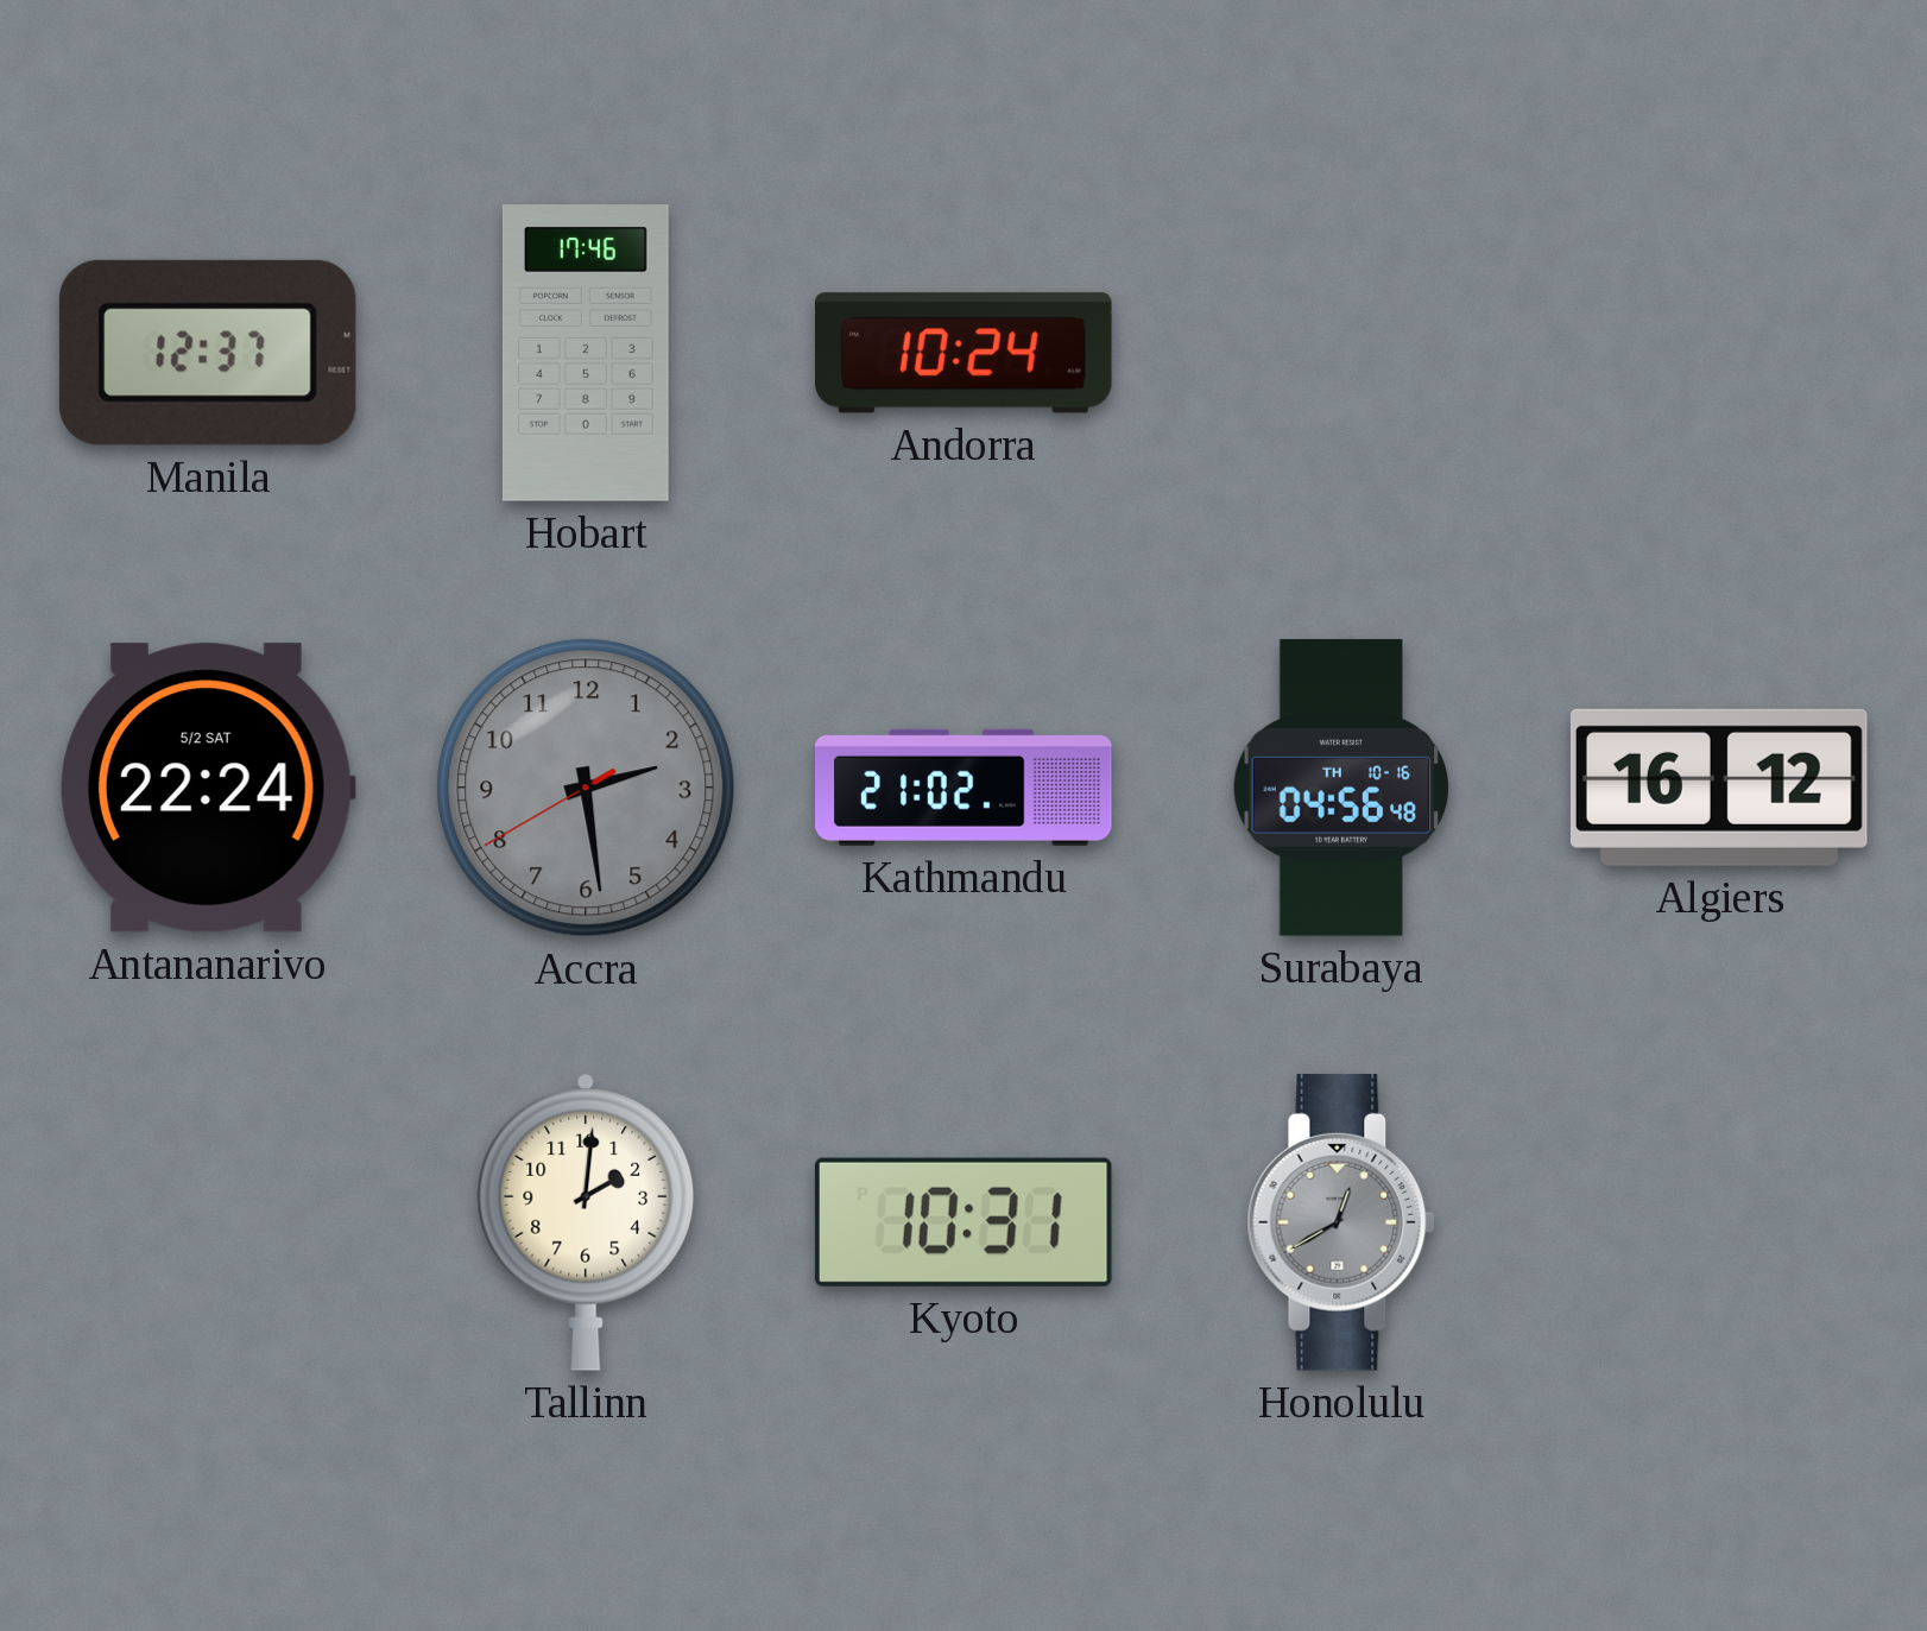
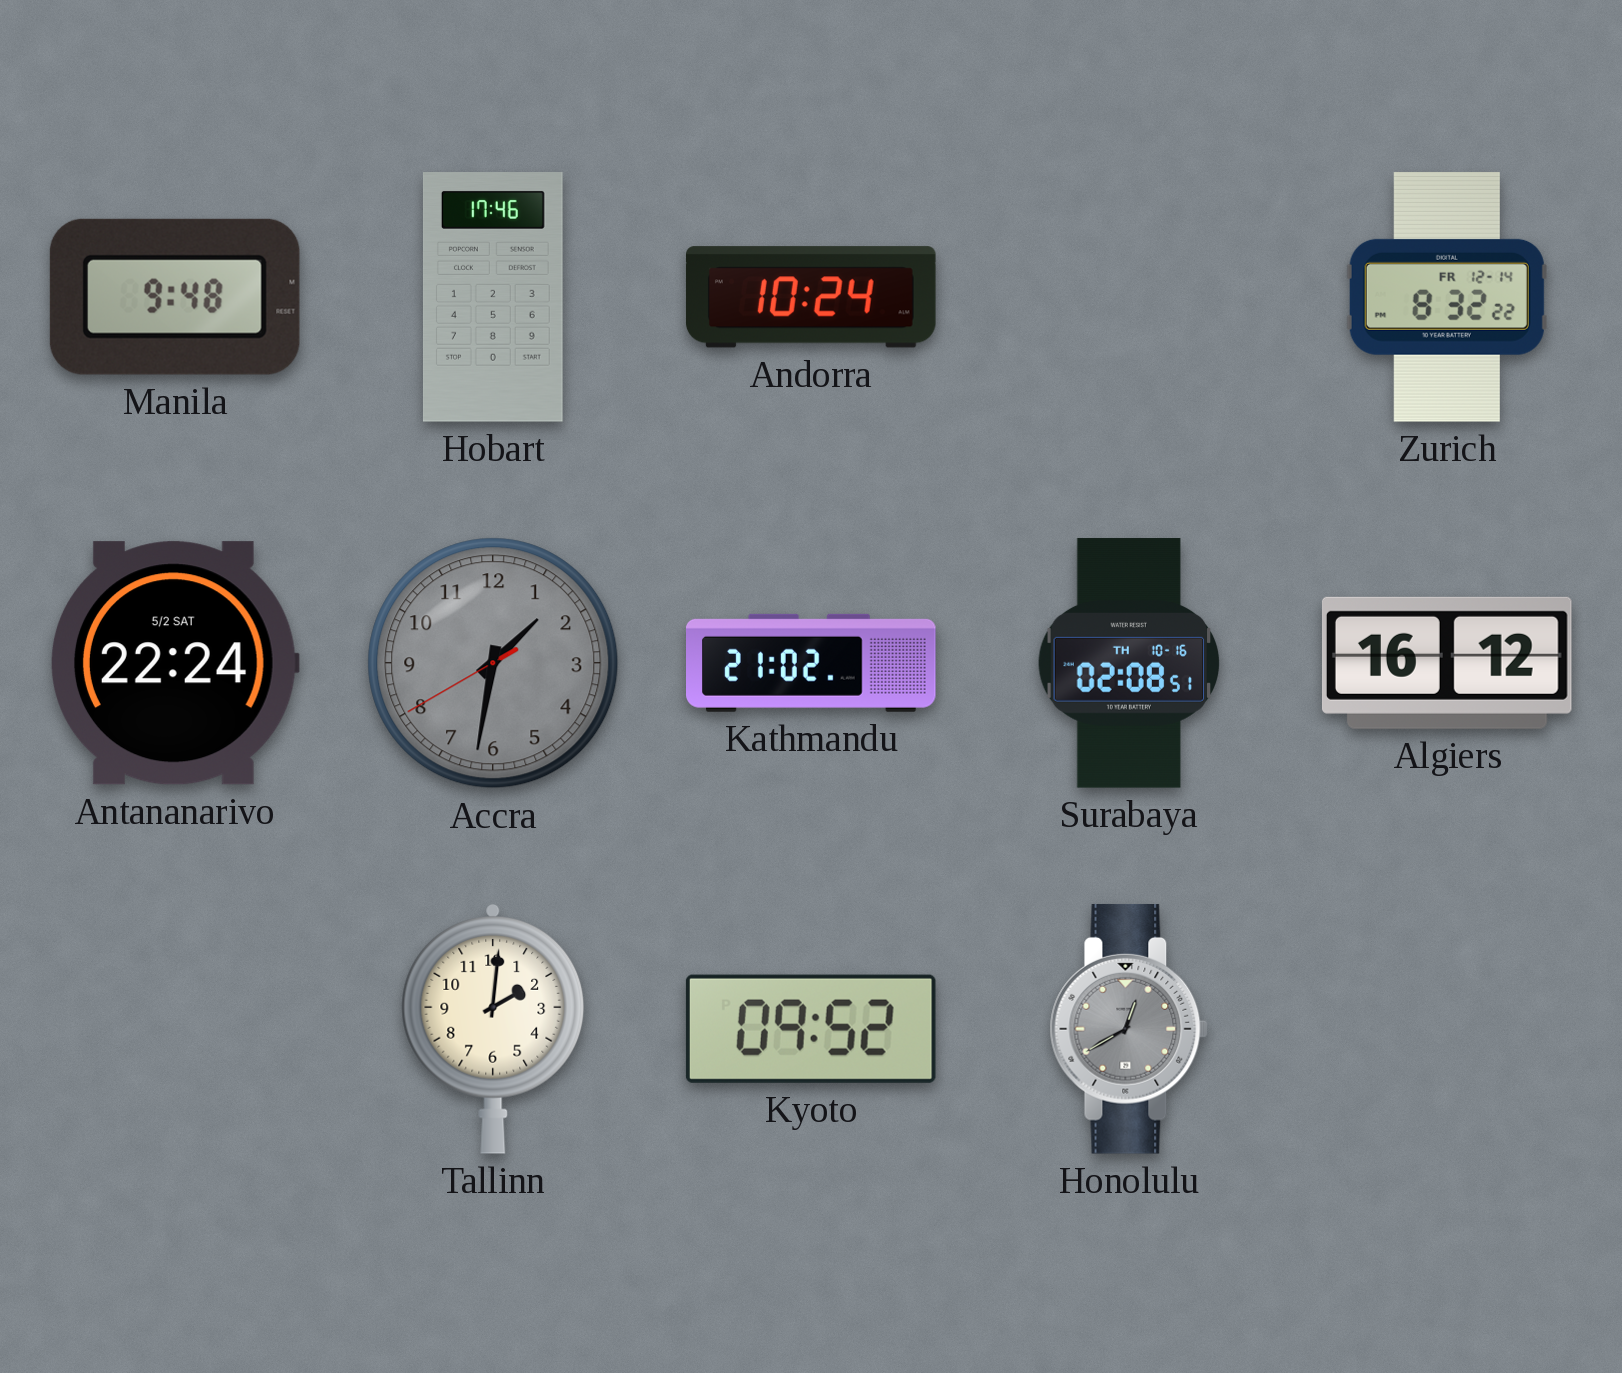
Manila: 12:37 -> 9:48 (175, 297)
Zurich: none -> 8:32 (1447, 297)
Accra: 2:28 -> 1:31 (493, 663)
Surabaya: 04:56 -> 02:08 (1129, 663)
Kyoto: 10:31 -> 09:52 (811, 1029)
